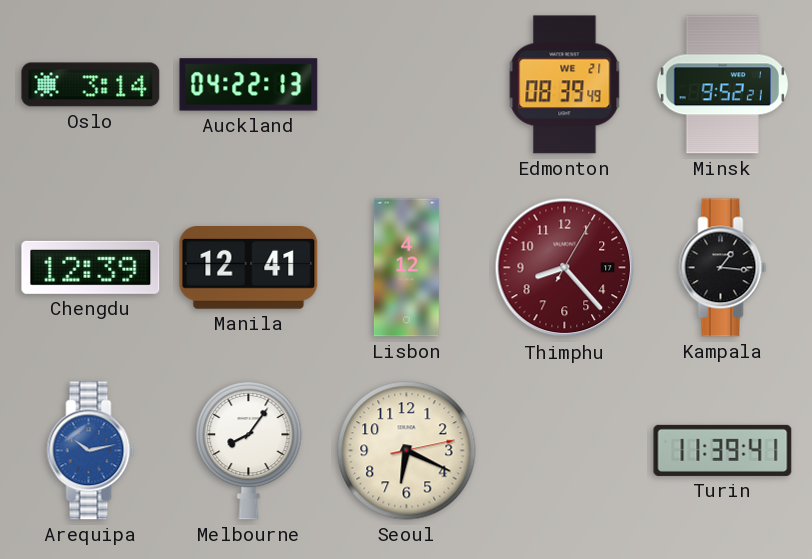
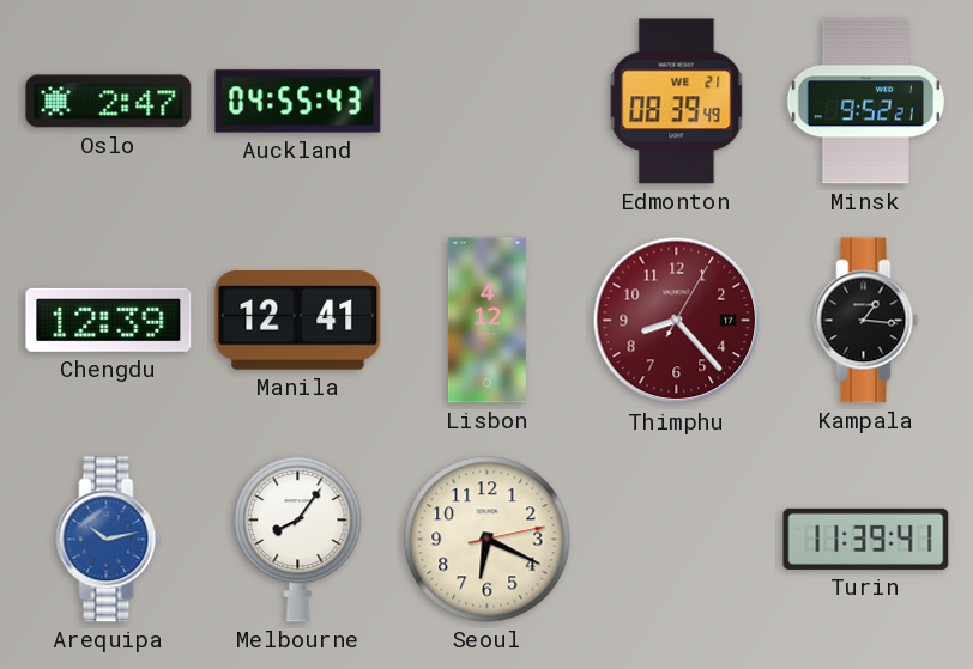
Oslo: 3:14 -> 2:47 (109, 102)
Auckland: 04:22 -> 04:55 (298, 102)
